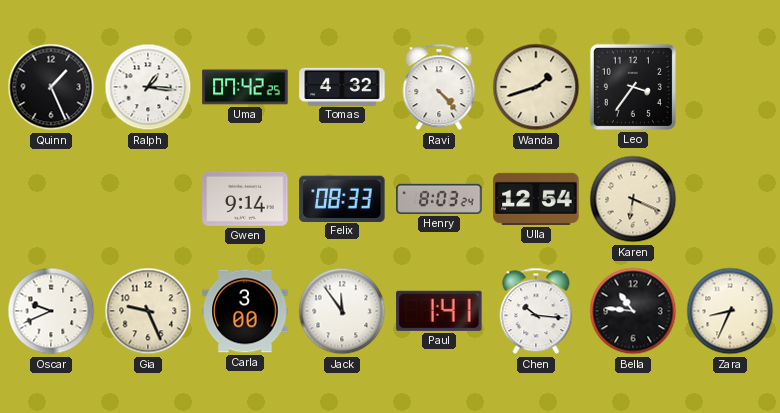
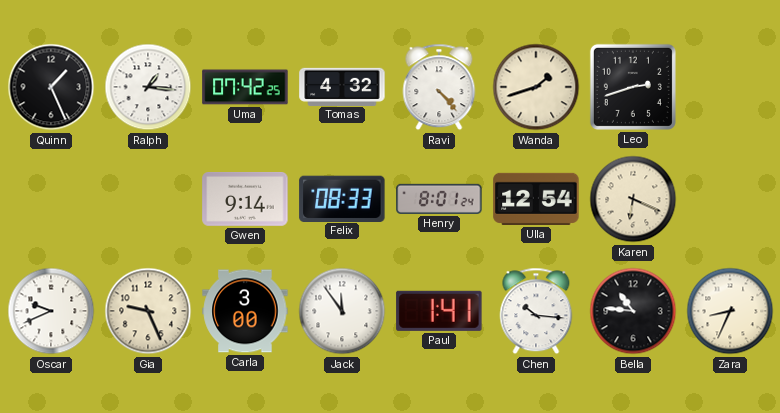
Leo: 3:36 -> 2:42 (633, 87)
Henry: 8:03 -> 8:01 (439, 199)
